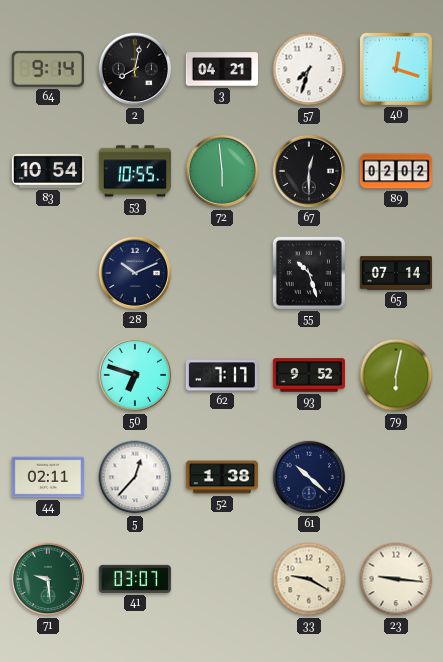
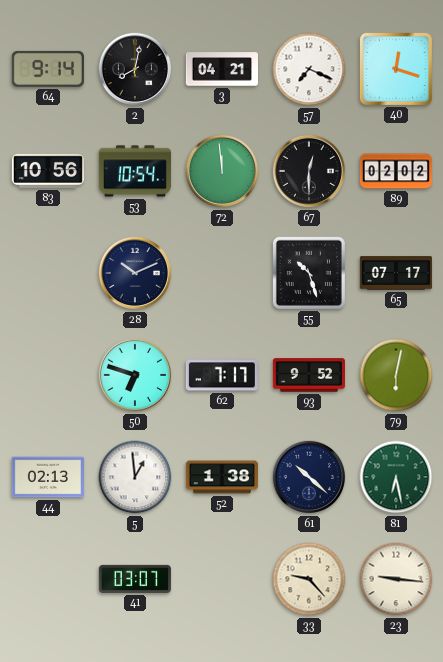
57: 7:33 -> 7:19 (309, 69)
83: 10:54 -> 10:56 (48, 171)
53: 10:55 -> 10:54 (135, 171)
72: 5:59 -> 11:59 (222, 171)
65: 07:14 -> 07:17 (396, 273)
44: 02:11 -> 02:13 (48, 477)
5: 12:37 -> 12:59 (135, 477)
81: none -> 6:28 (396, 477)
71: 9:29 -> none (48, 579)
33: 9:20 -> 9:23 (309, 579)
